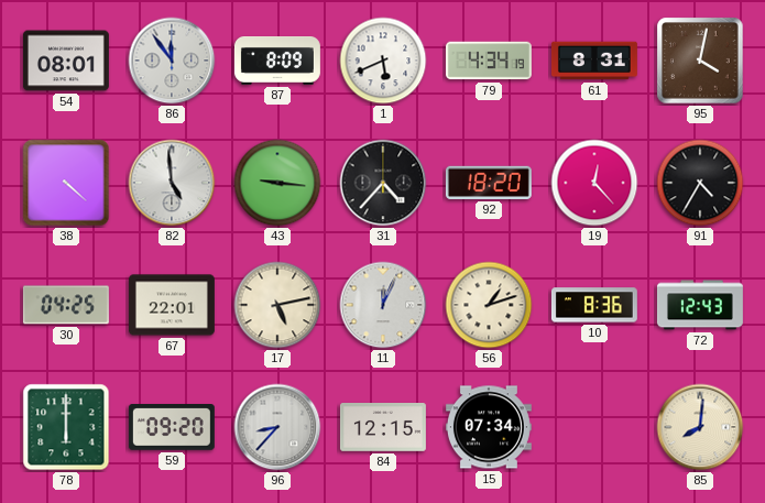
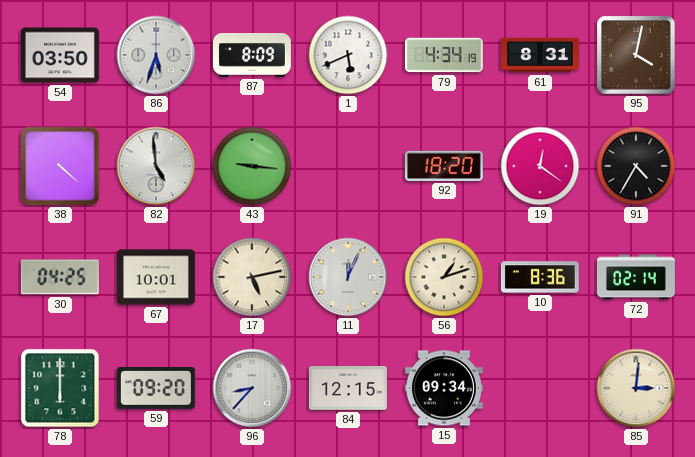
54: 08:01 -> 03:50 (60, 55)
86: 11:54 -> 5:33 (156, 55)
31: 4:37 -> none (383, 183)
19: 12:23 -> 12:21 (540, 166)
67: 22:01 -> 10:01 (156, 277)
72: 12:43 -> 02:14 (636, 277)
15: 07:34 -> 09:34 (444, 388)
85: 8:01 -> 3:01 (636, 388)
